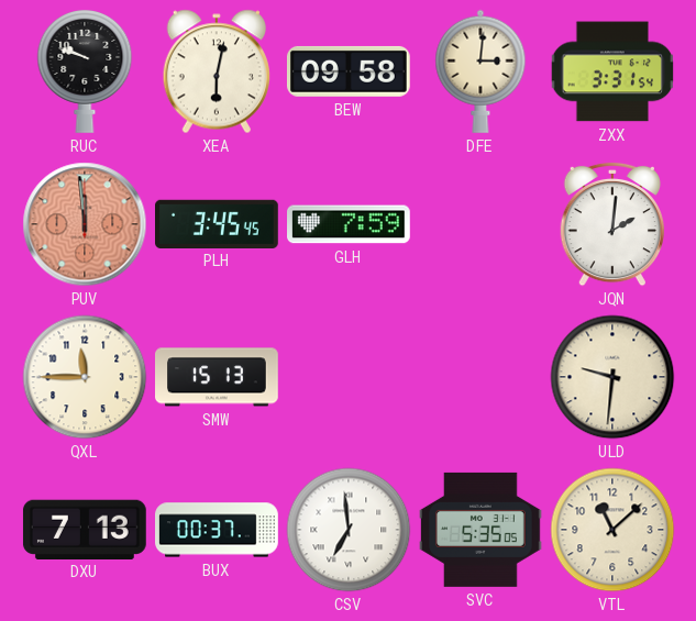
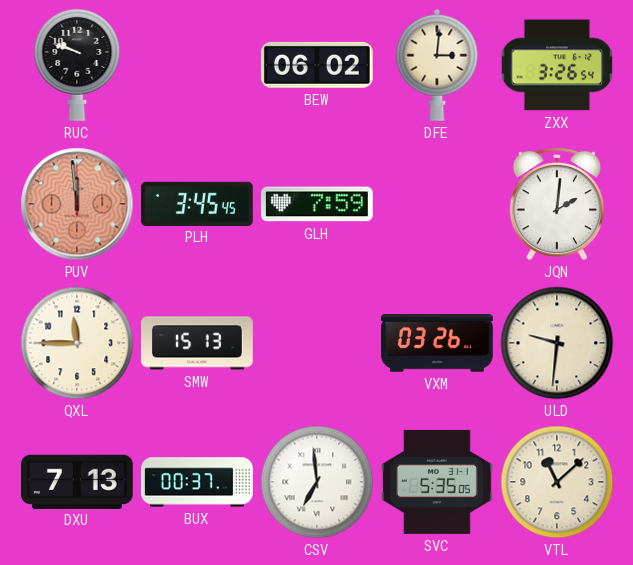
XEA: 6:02 -> none (216, 71)
BEW: 09:58 -> 06:02 (317, 65)
ZXX: 3:31 -> 3:26 (557, 65)
VXM: none -> 03:26 (438, 343)
